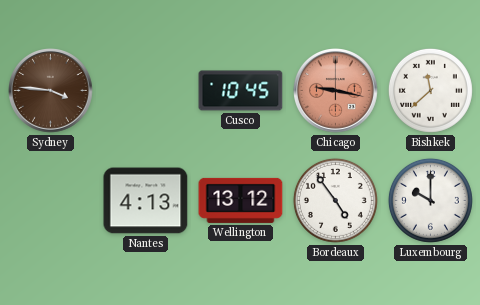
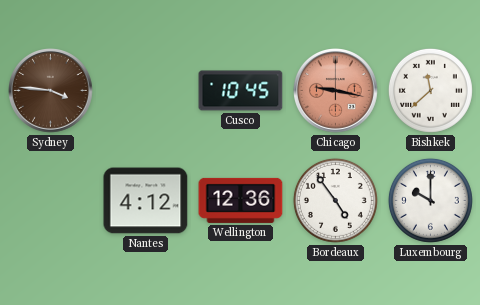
Nantes: 4:13 -> 4:12 (146, 201)
Wellington: 13:12 -> 12:36 (241, 200)
